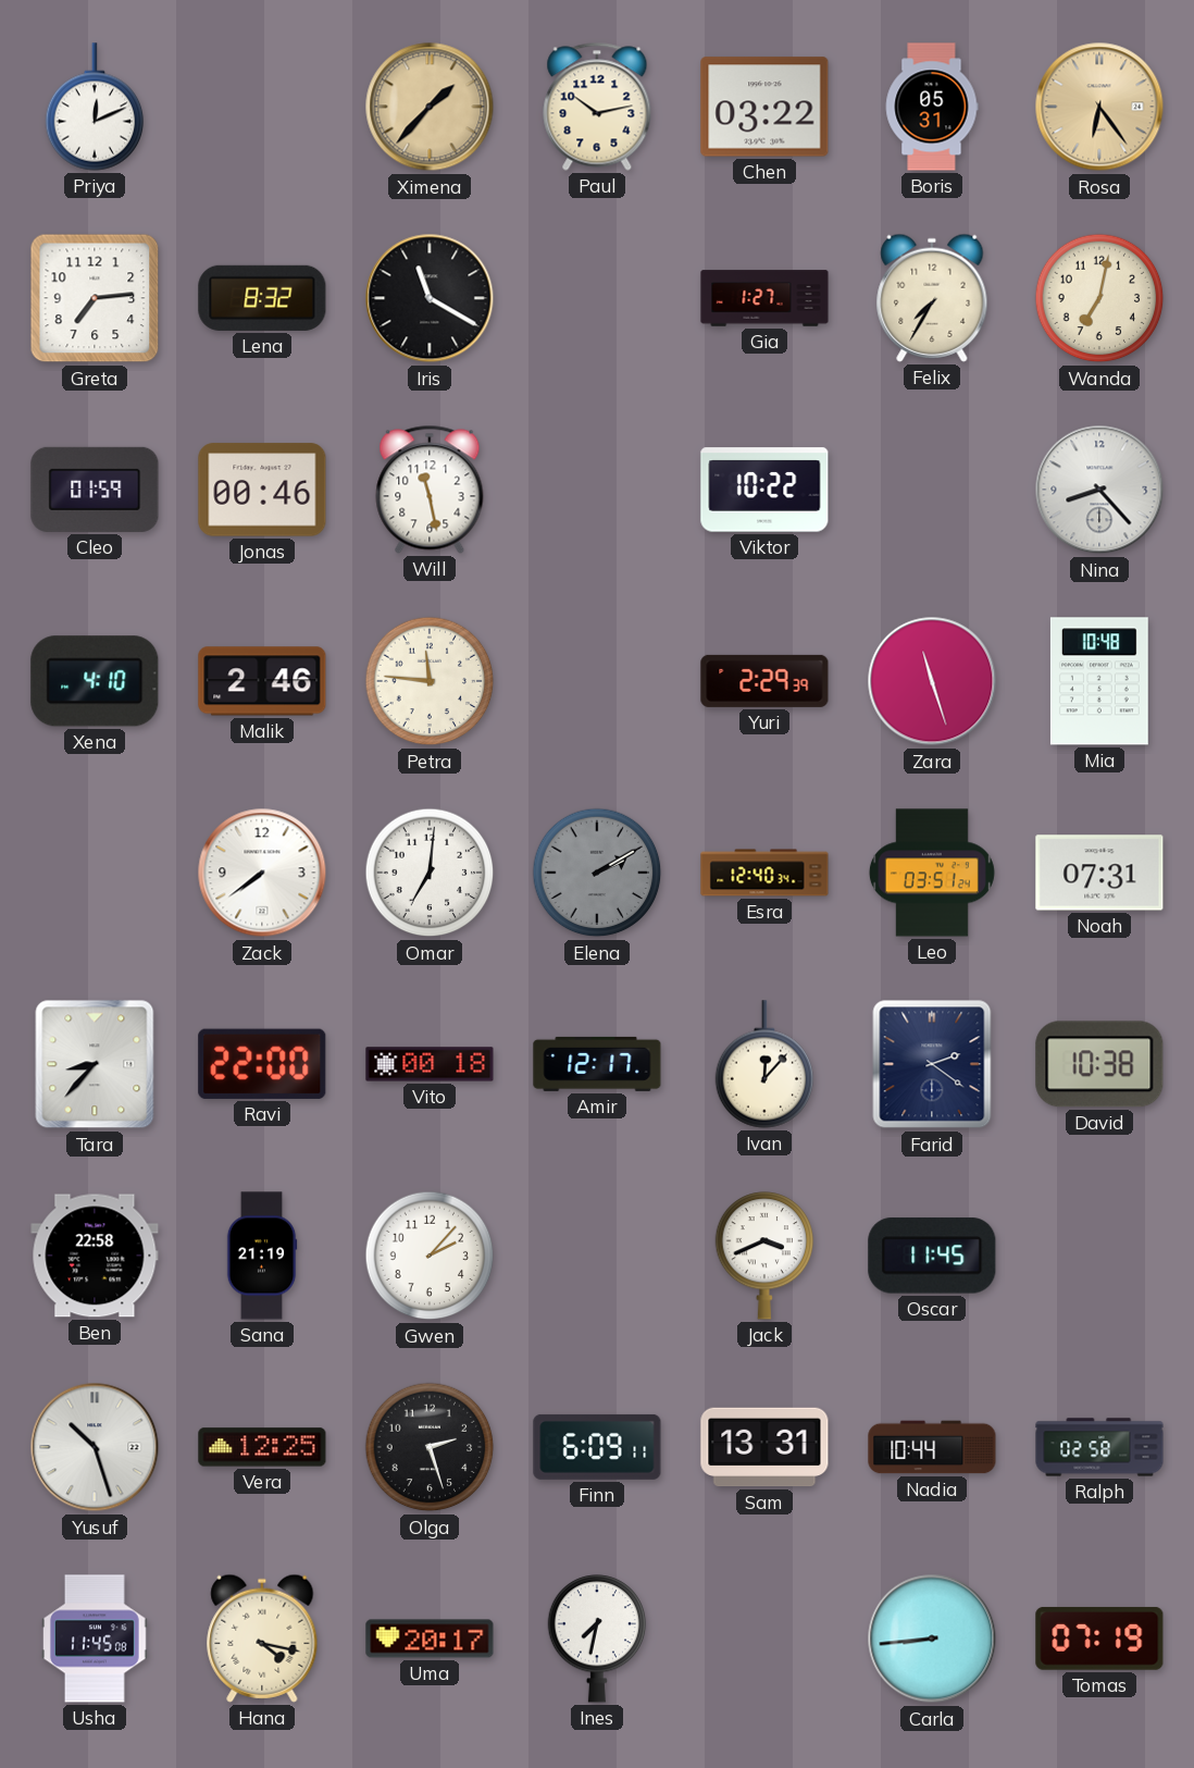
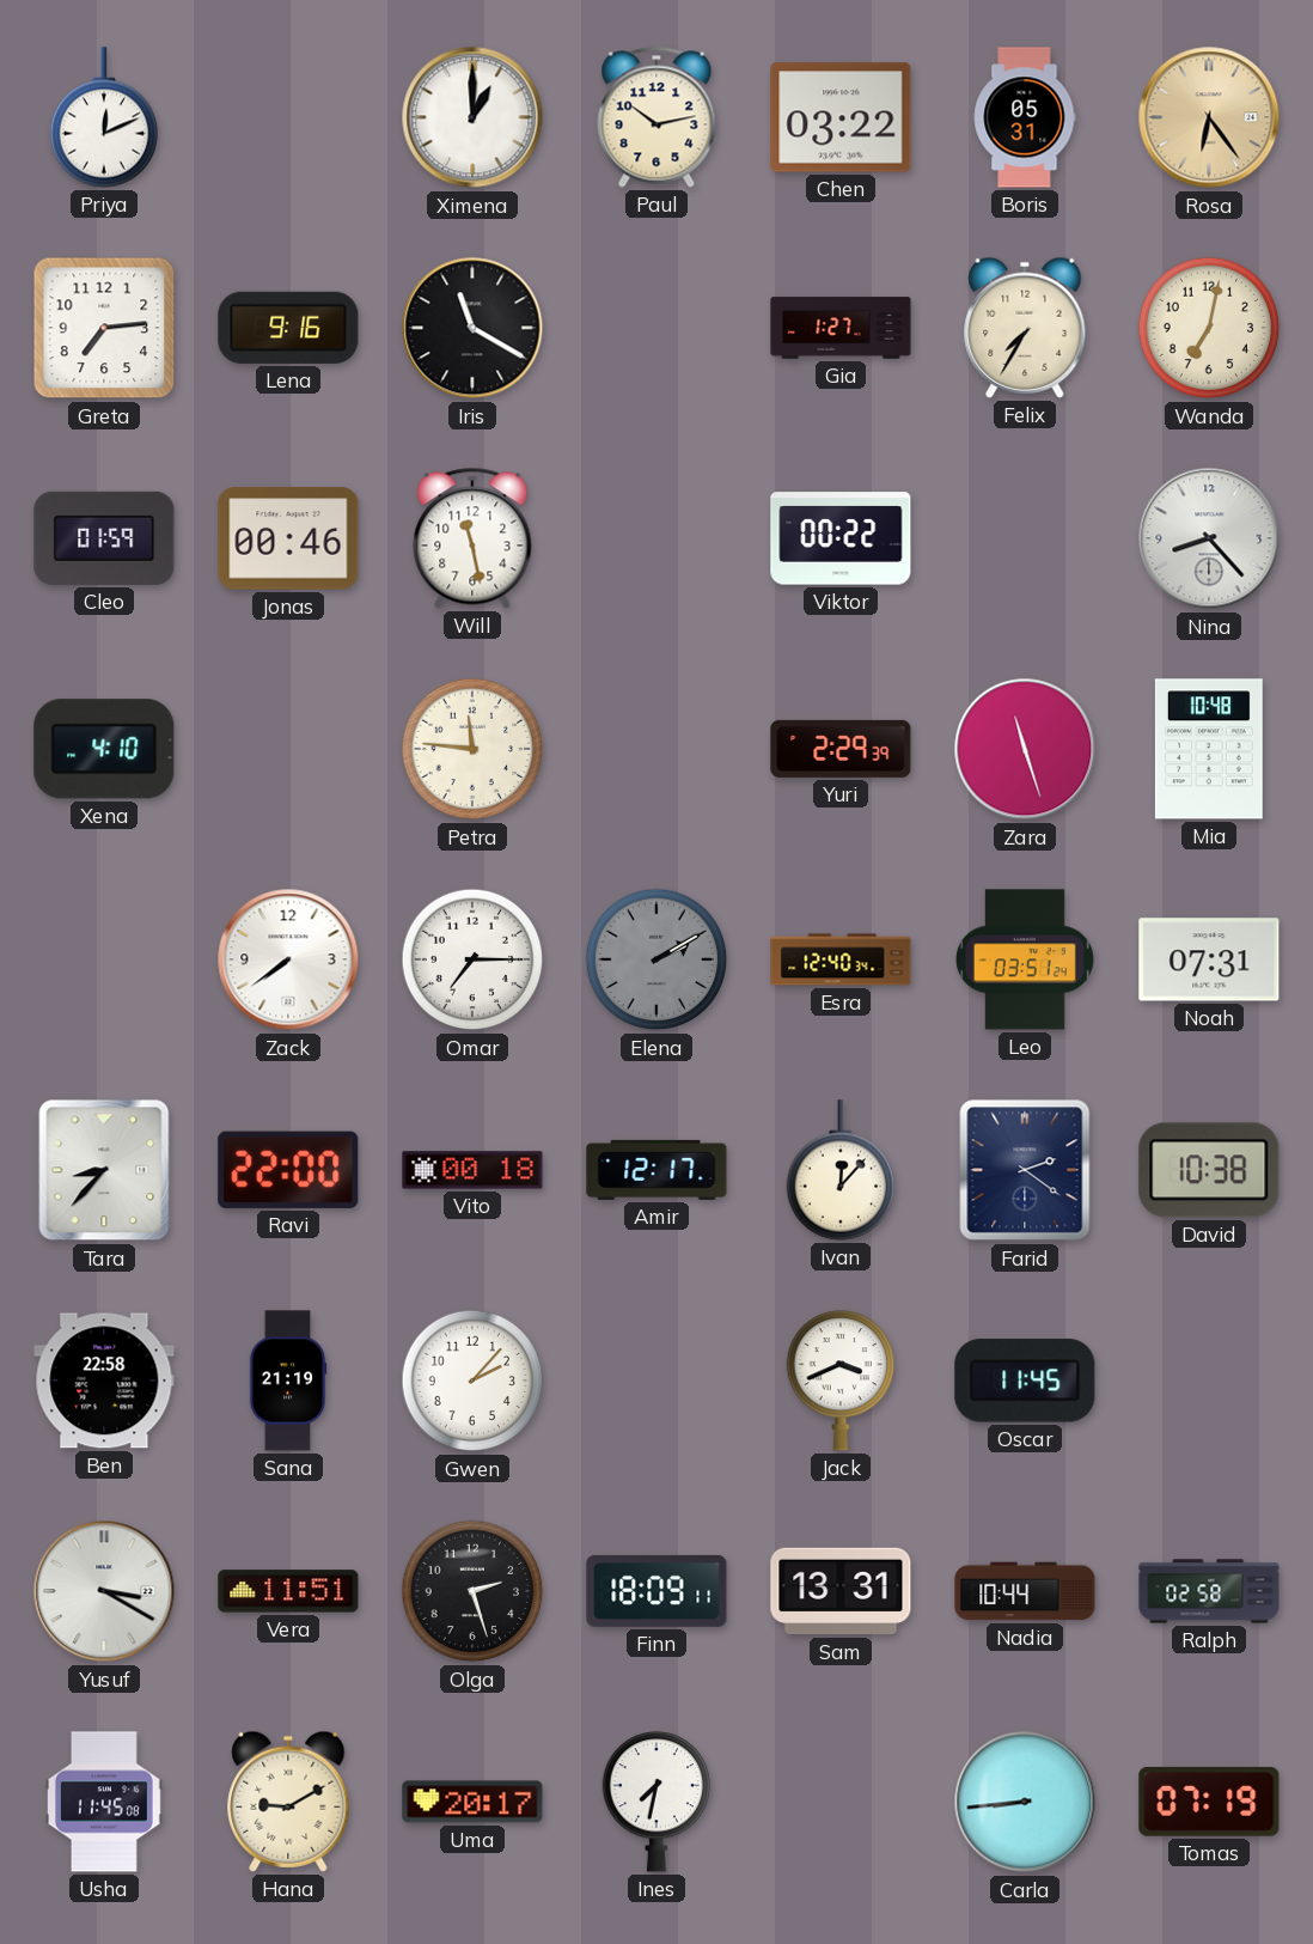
Ximena: 1:37 -> 1:00 (472, 117)
Ximena dial: champagne -> white (472, 117)
Lena: 8:32 -> 9:16 (288, 328)
Viktor: 10:22 -> 00:22 (841, 538)
Malik: 2:46 -> none (262, 681)
Omar: 7:01 -> 7:15 (472, 959)
Yusuf: 10:27 -> 3:20 (104, 1591)
Vera: 12:25 -> 11:51 (288, 1591)
Finn: 6:09 -> 18:09 (656, 1591)
Hana: 4:17 -> 9:10 (288, 1802)
